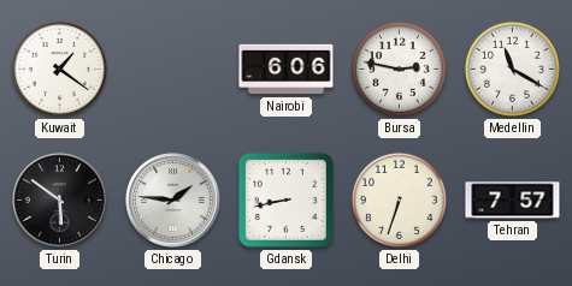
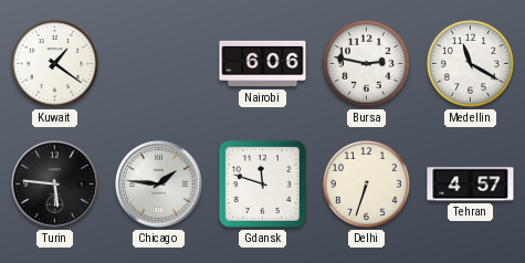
Turin: 5:51 -> 5:46 (55, 185)
Gdansk: 8:43 -> 11:48 (262, 183)
Tehran: 7:57 -> 4:57 (471, 185)
